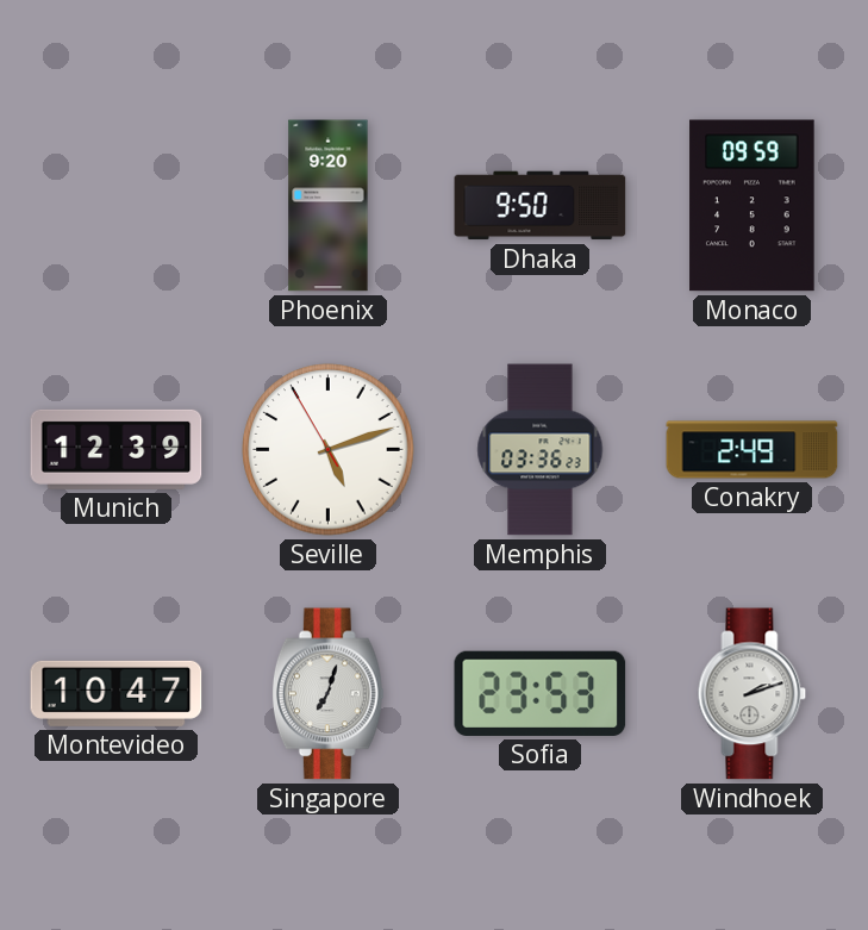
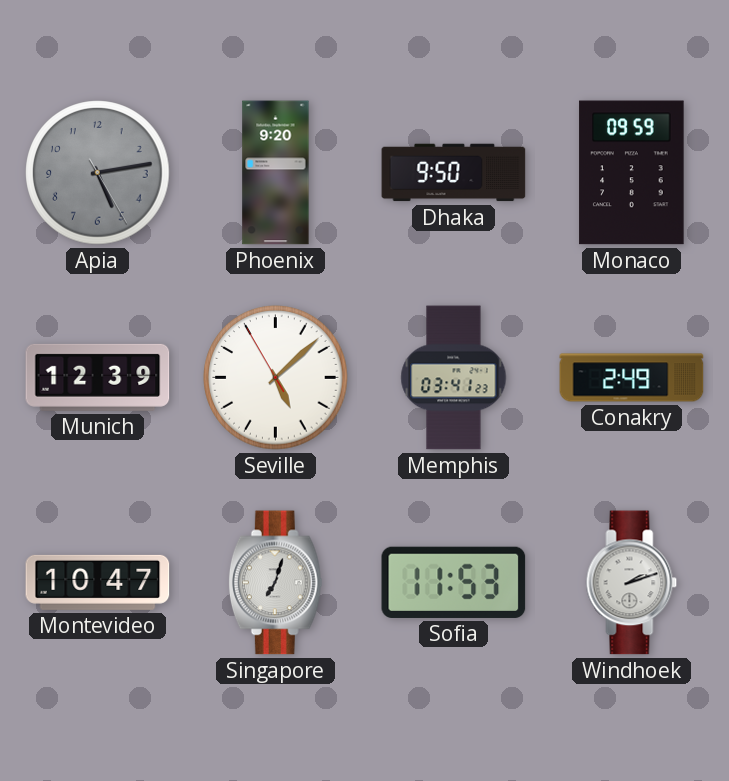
Apia: none -> 5:13 (98, 173)
Seville: 5:11 -> 5:07 (276, 378)
Memphis: 03:36 -> 03:41 (454, 378)
Sofia: 23:53 -> 11:53 (454, 582)
